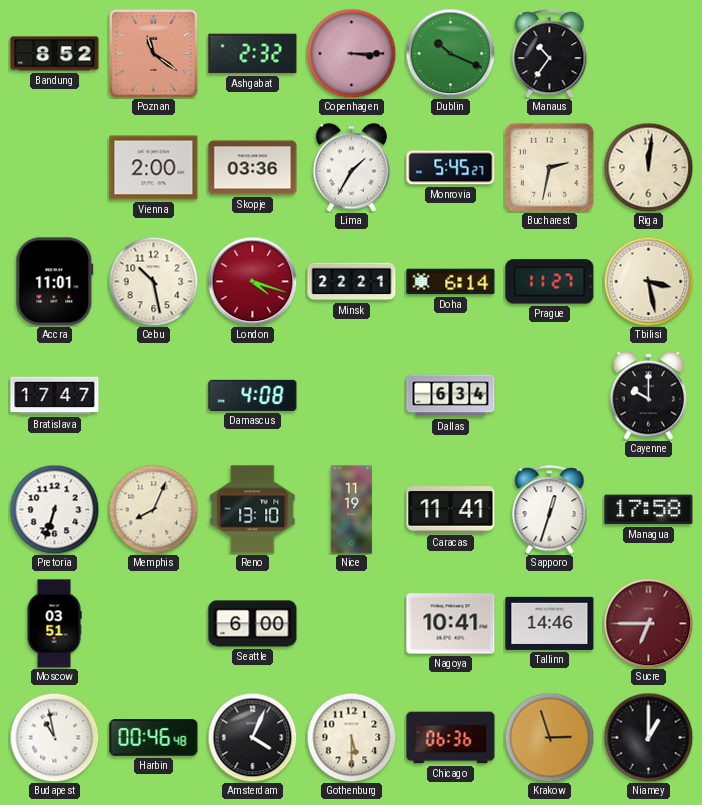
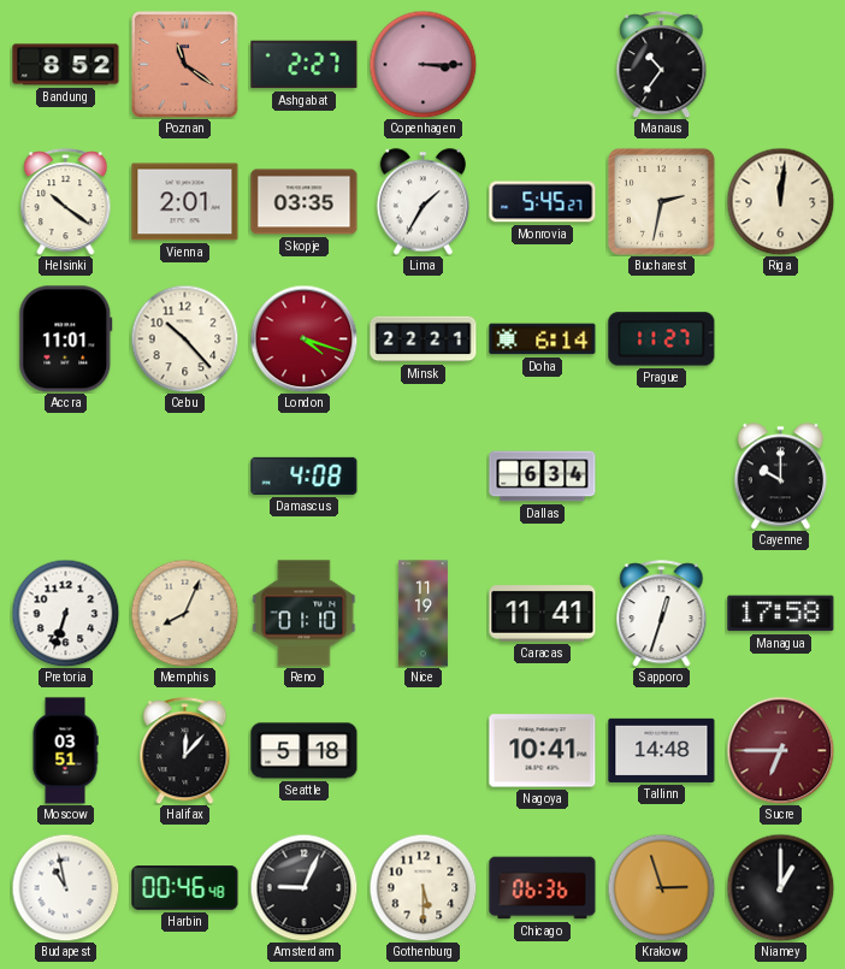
Ashgabat: 2:32 -> 2:27 (305, 65)
Dublin: 10:19 -> none (450, 53)
Helsinki: none -> 10:21 (66, 202)
Vienna: 2:00 -> 2:01 (185, 202)
Skopje: 03:36 -> 03:35 (305, 202)
Cebu: 10:28 -> 10:23 (184, 338)
Tbilisi: 3:28 -> none (648, 281)
Bratislava: 17:47 -> none (55, 396)
Reno: 13:10 -> 01:10 (305, 614)
Halifax: none -> 12:07 (185, 751)
Seattle: 6:00 -> 5:18 (305, 751)
Tallinn: 14:46 -> 14:48 (662, 750)
Amsterdam: 4:04 -> 9:04 (303, 887)
